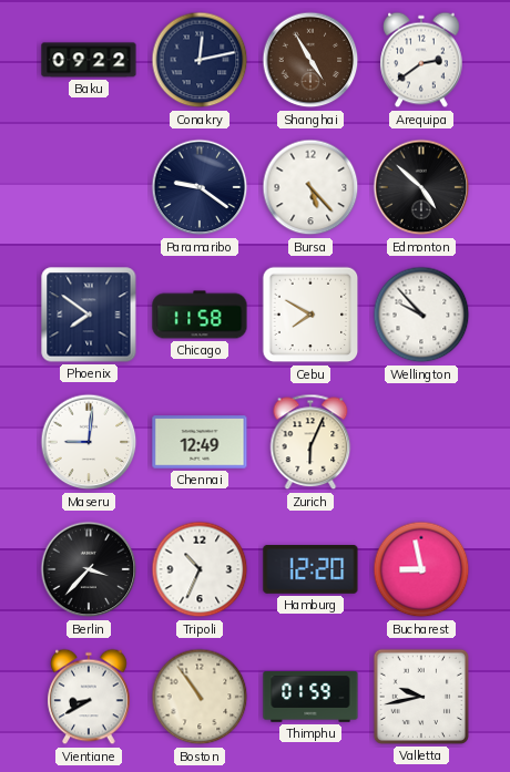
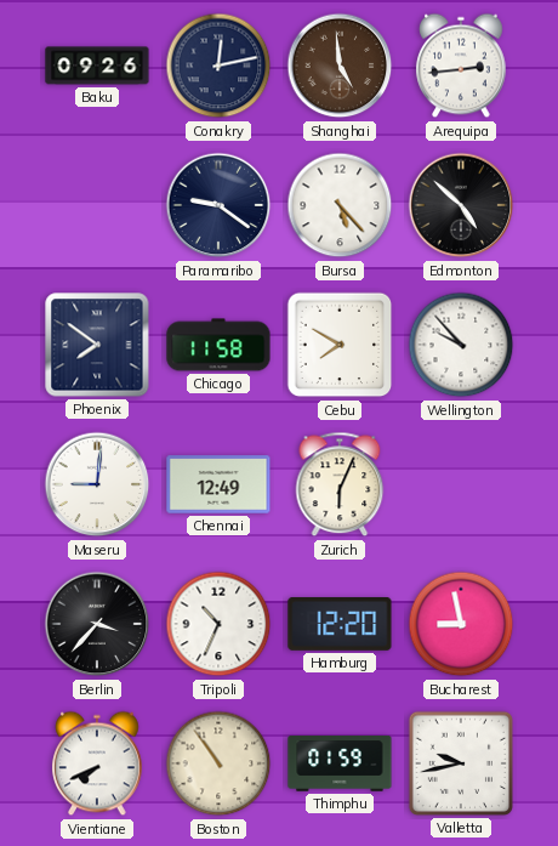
Baku: 09:22 -> 09:26 (97, 66)
Shanghai: 4:55 -> 4:59 (340, 66)
Arequipa: 2:39 -> 2:44 (461, 66)
Vientiane: 8:40 -> 7:41 (97, 763)
